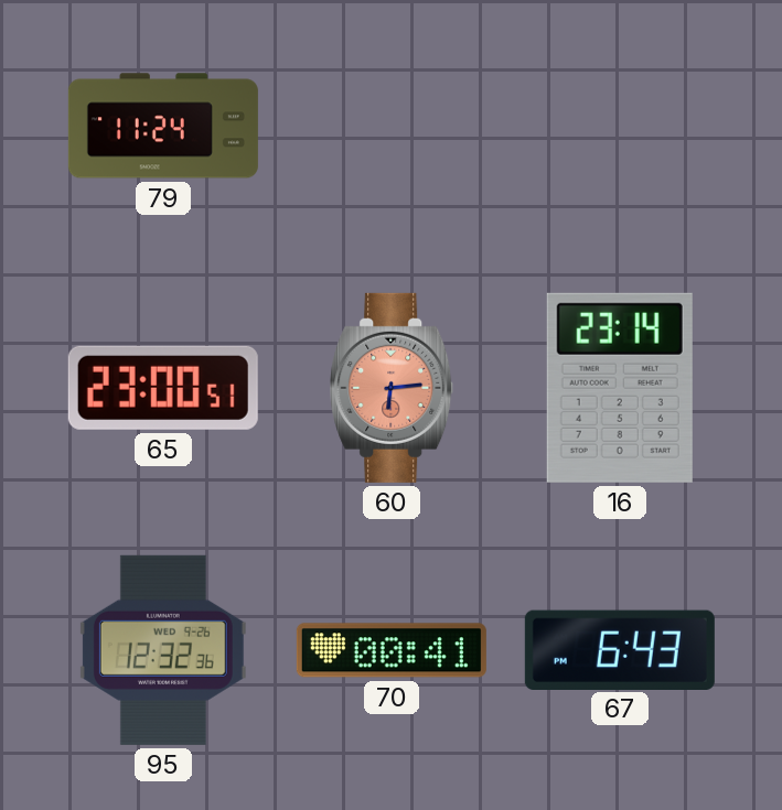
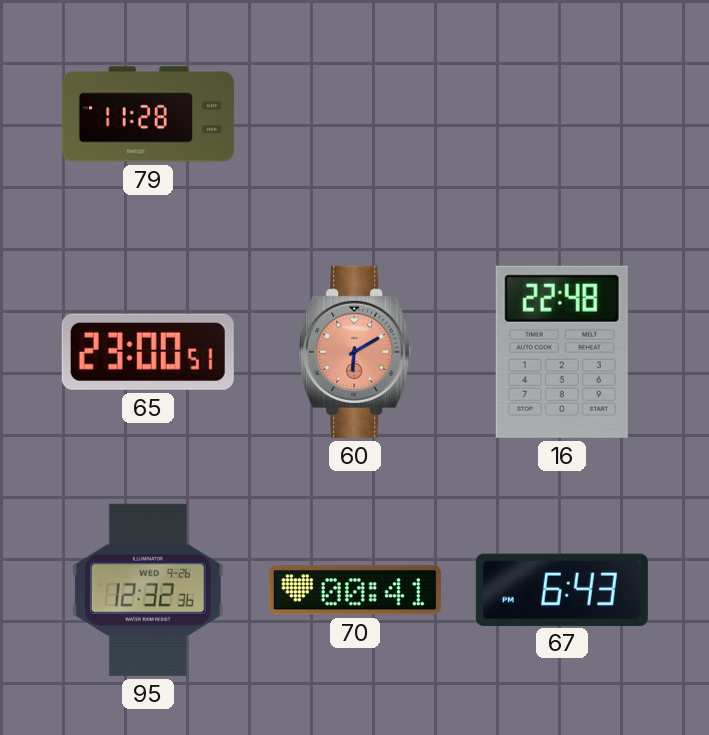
79: 11:24 -> 11:28 (148, 114)
60: 6:14 -> 6:10 (355, 352)
16: 23:14 -> 22:48 (562, 352)
